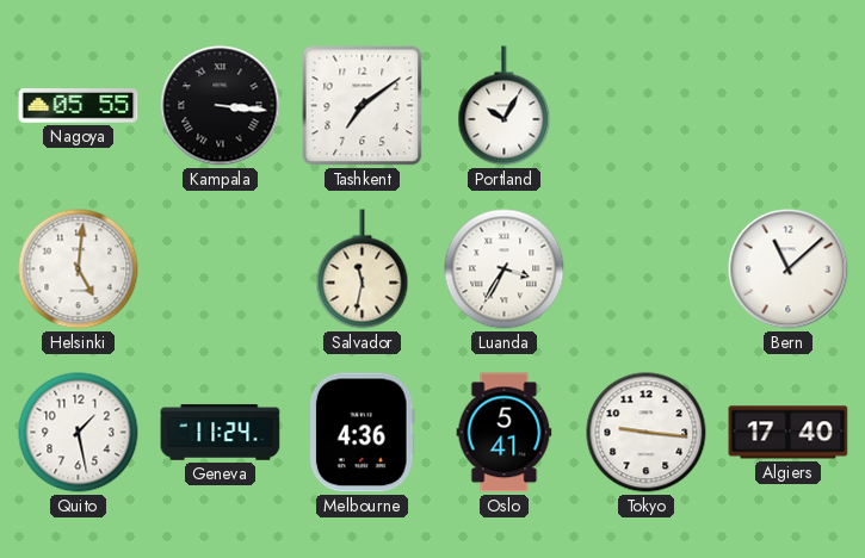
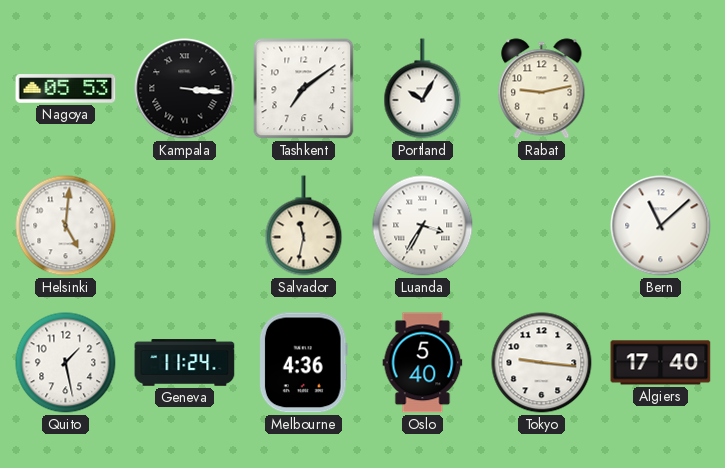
Nagoya: 05:55 -> 05:53 (66, 89)
Rabat: none -> 9:13 (542, 89)
Oslo: 5:41 -> 5:40 (423, 363)
